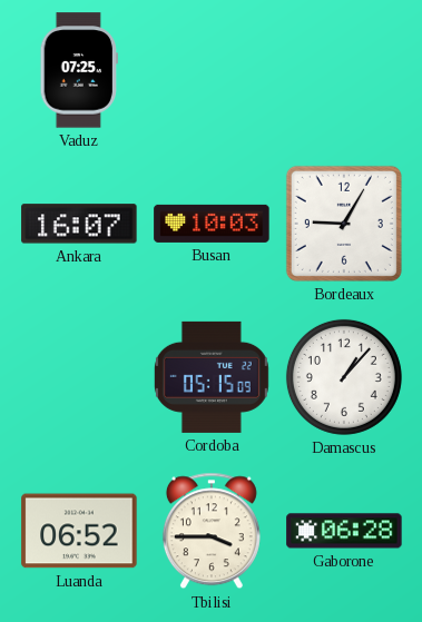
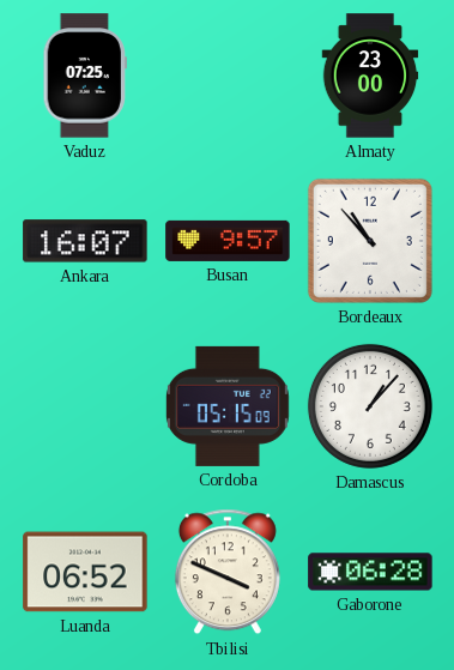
Almaty: none -> 23:00 (370, 76)
Busan: 10:03 -> 9:57 (228, 241)
Bordeaux: 9:05 -> 10:53 (370, 241)
Tbilisi: 3:45 -> 3:49 (228, 572)
